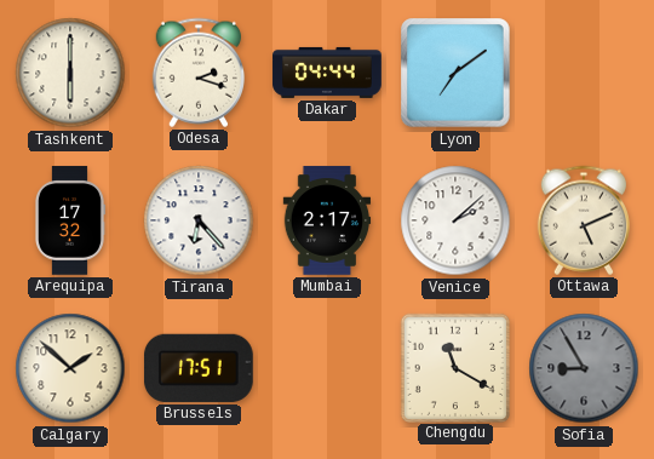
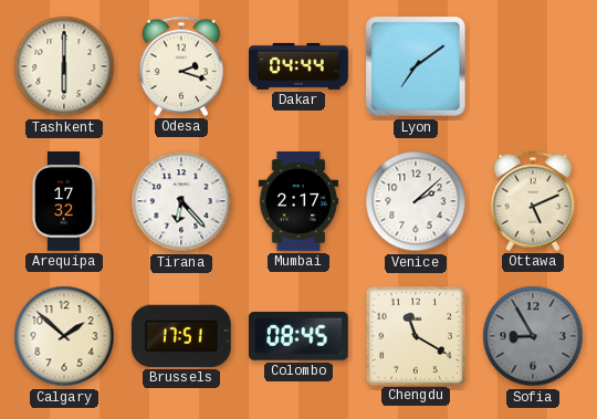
Colombo: none -> 08:45 (298, 337)
